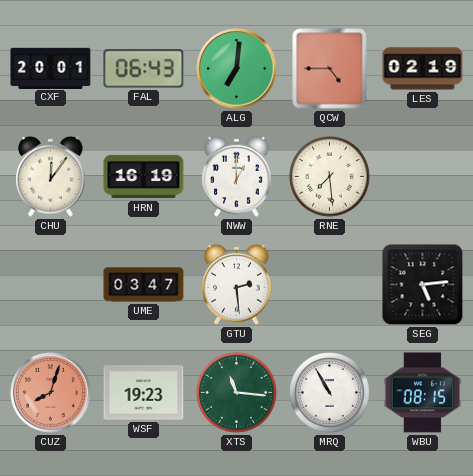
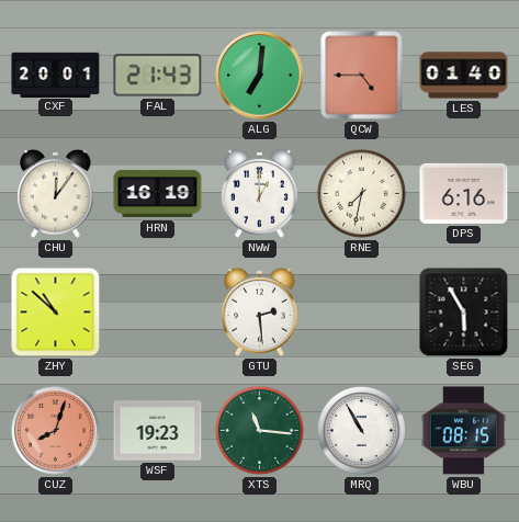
FAL: 06:43 -> 21:43 (158, 76)
LES: 02:19 -> 01:40 (464, 76)
RNE: 7:29 -> 7:32 (362, 194)
DPS: none -> 6:16 (464, 193)
ZHY: none -> 10:52 (56, 313)
UME: 03:47 -> none (144, 285)
SEG: 5:14 -> 5:55 (464, 313)
